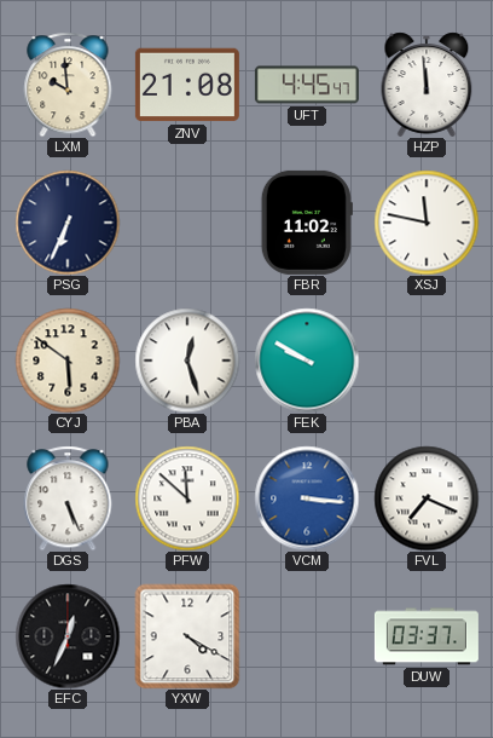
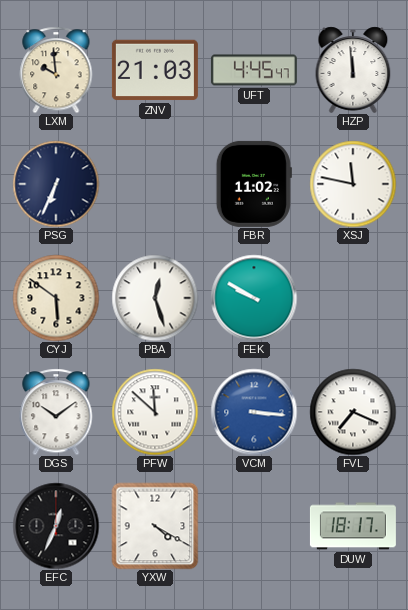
ZNV: 21:08 -> 21:03 (155, 70)
DGS: 5:26 -> 10:09 (56, 412)
DUW: 03:37 -> 18:17 (353, 526)
